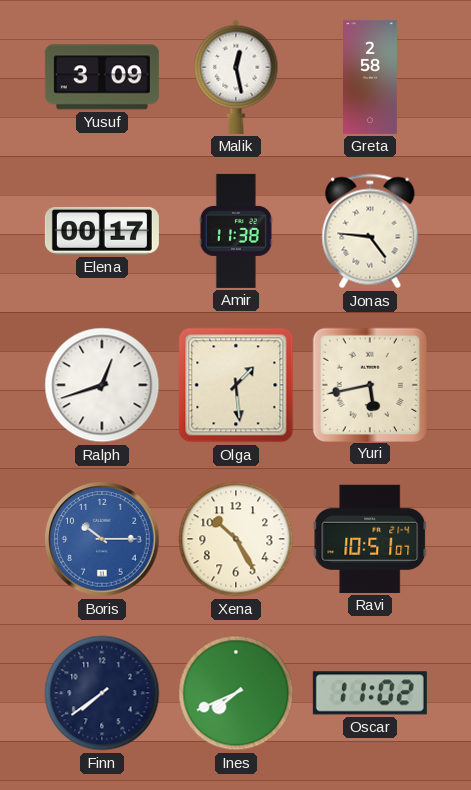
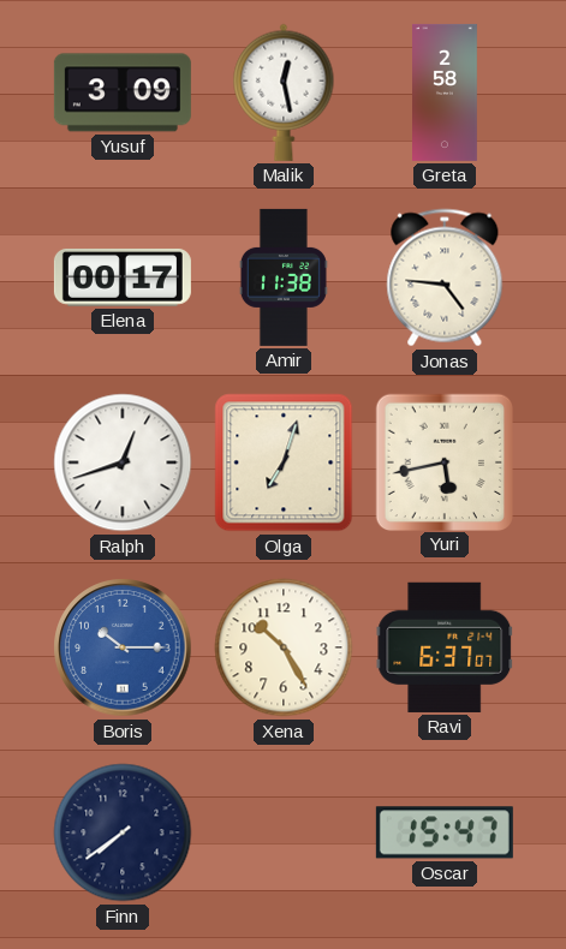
Olga: 1:29 -> 7:03 (284, 462)
Ravi: 10:51 -> 6:37 (445, 647)
Ines: 7:41 -> none (236, 693)
Oscar: 11:02 -> 15:47 (445, 832)
